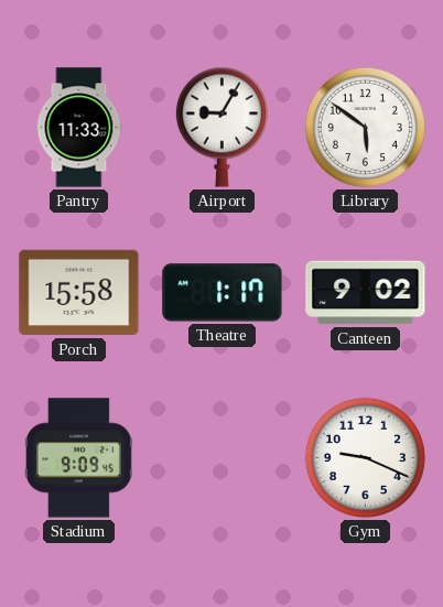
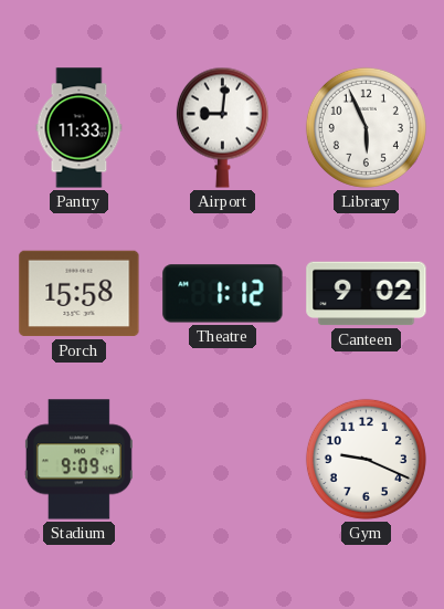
Airport: 9:05 -> 9:01 (222, 127)
Library: 5:51 -> 5:56 (366, 127)
Theatre: 1:17 -> 1:12 (223, 294)
